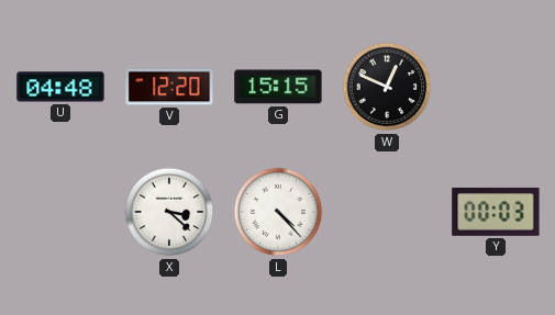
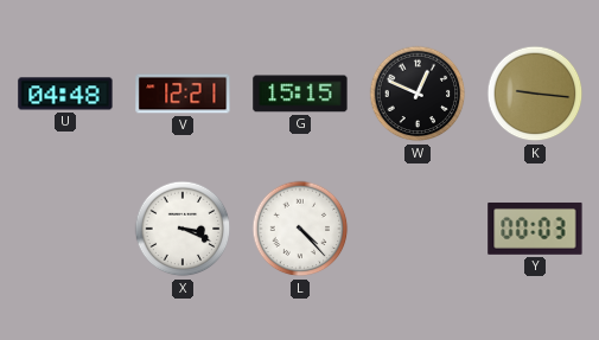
V: 12:20 -> 12:21 (183, 94)
K: none -> 9:16 (535, 94)
X: 3:22 -> 3:19 (183, 229)
